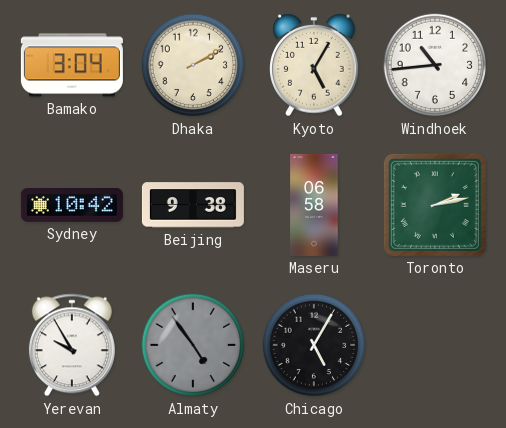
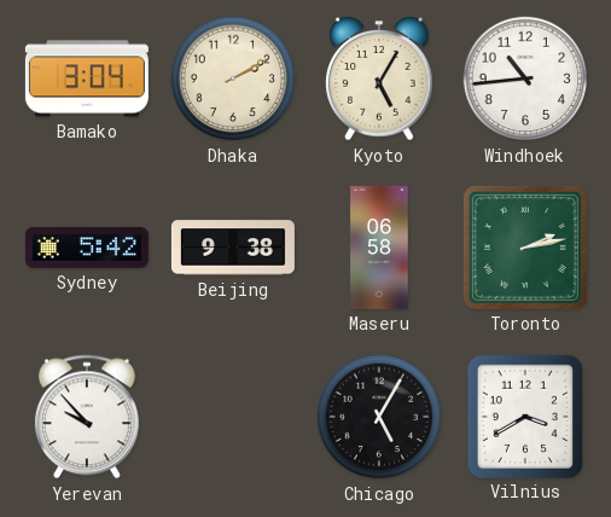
Sydney: 10:42 -> 5:42 (87, 248)
Yerevan: 9:55 -> 9:53 (87, 417)
Almaty: 4:54 -> none (193, 345)
Vilnius: none -> 3:40 (524, 416)
